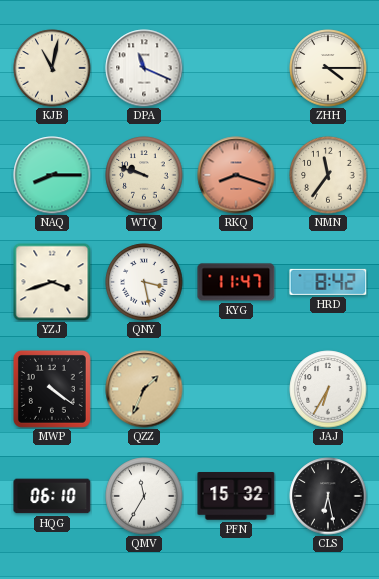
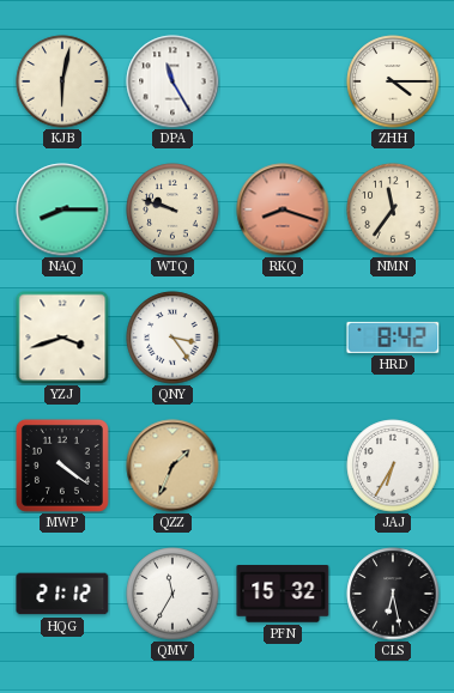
KJB: 11:02 -> 6:02 (62, 81)
DPA: 11:19 -> 11:25 (172, 81)
QNY: 3:28 -> 3:24 (172, 338)
KYG: 11:47 -> none (236, 282)
HQG: 06:10 -> 21:12 (62, 594)
